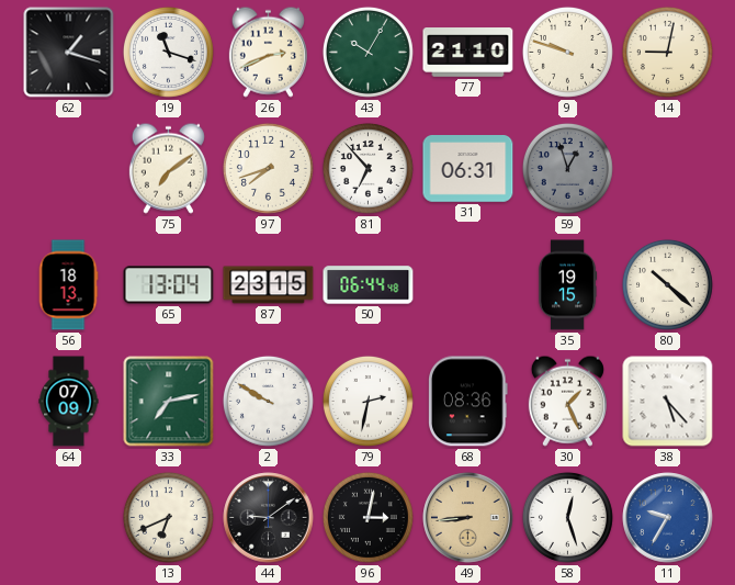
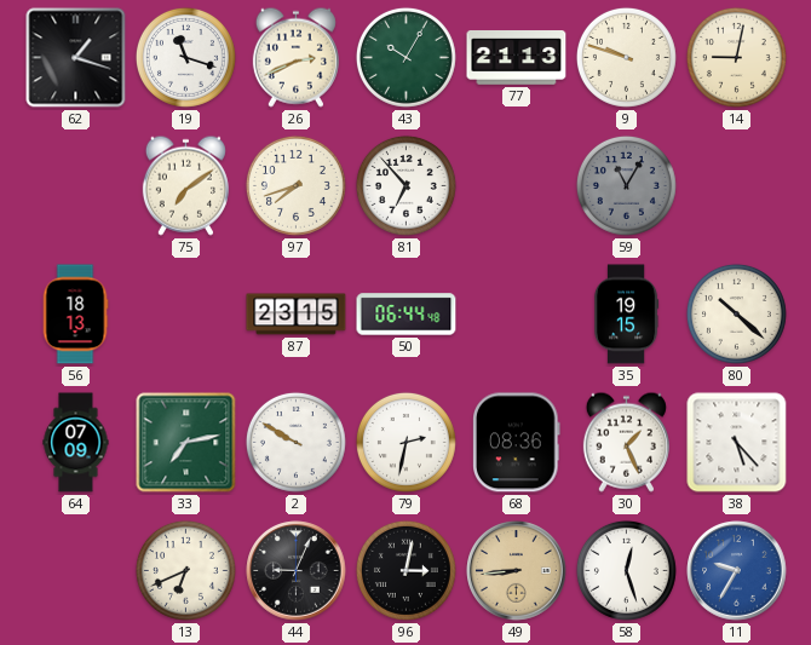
77: 21:10 -> 21:13 (517, 58)
31: 06:31 -> none (468, 169)
59: 12:57 -> 11:05 (626, 185)
65: 13:04 -> none (169, 285)
44: 9:09 -> 9:04 (297, 571)
